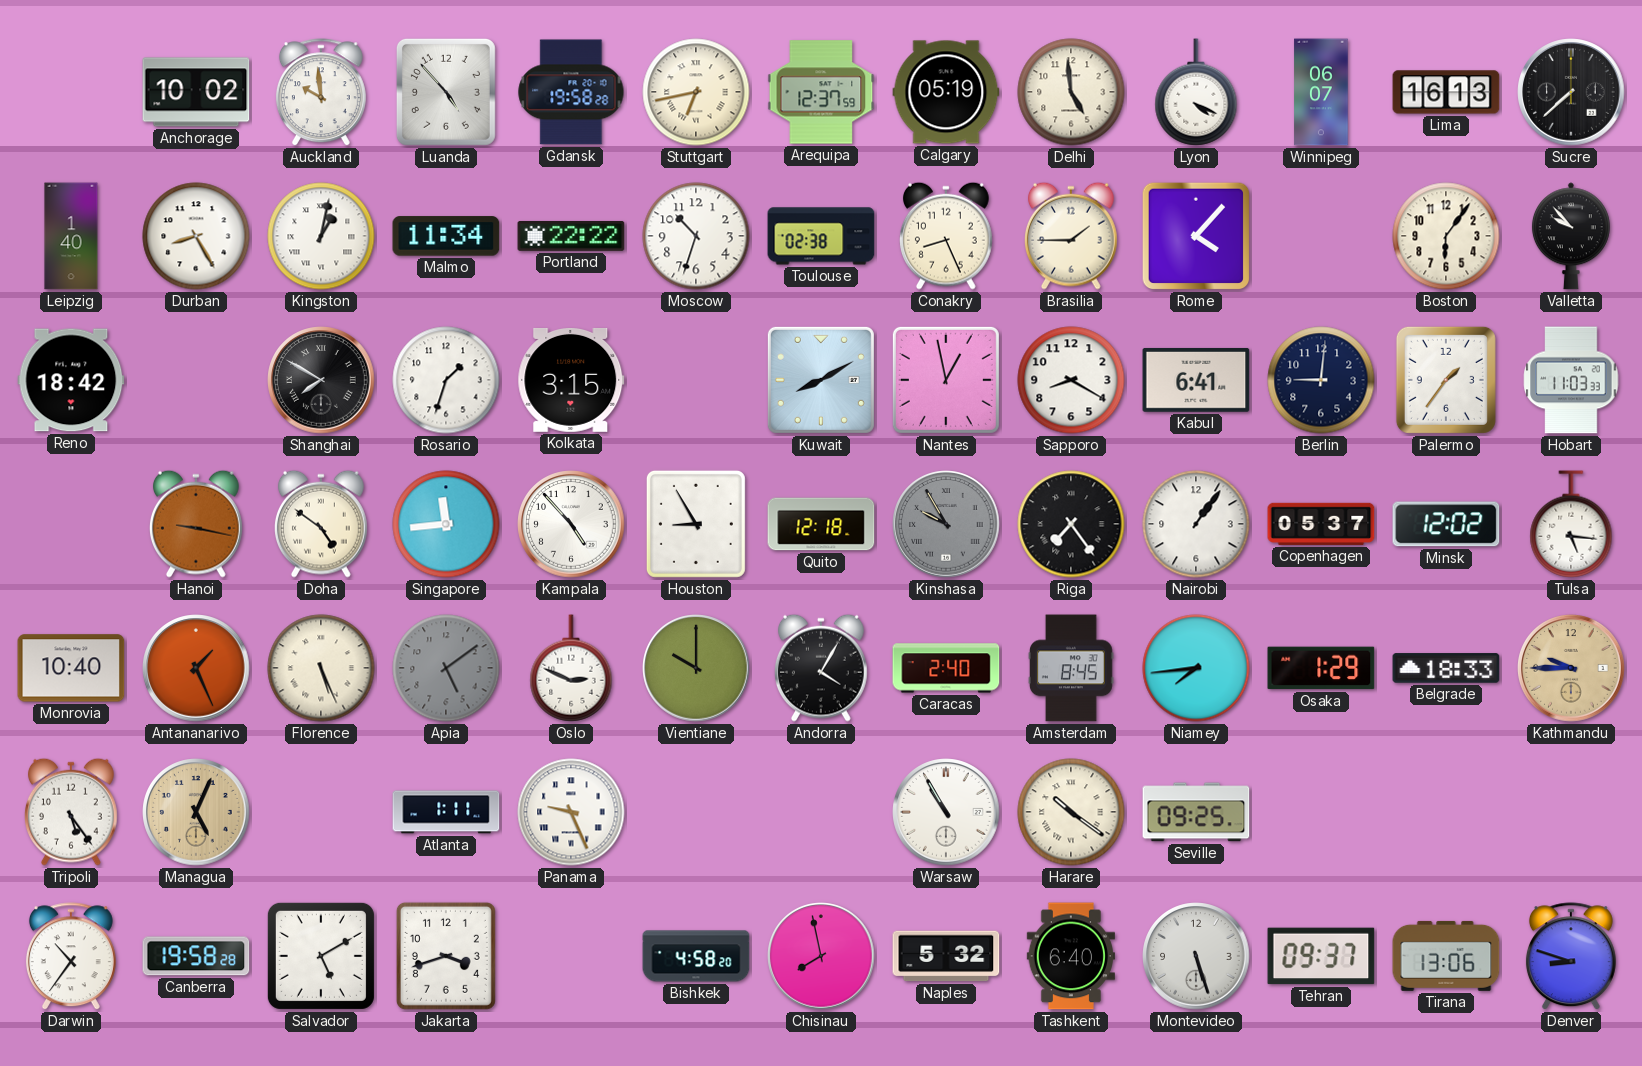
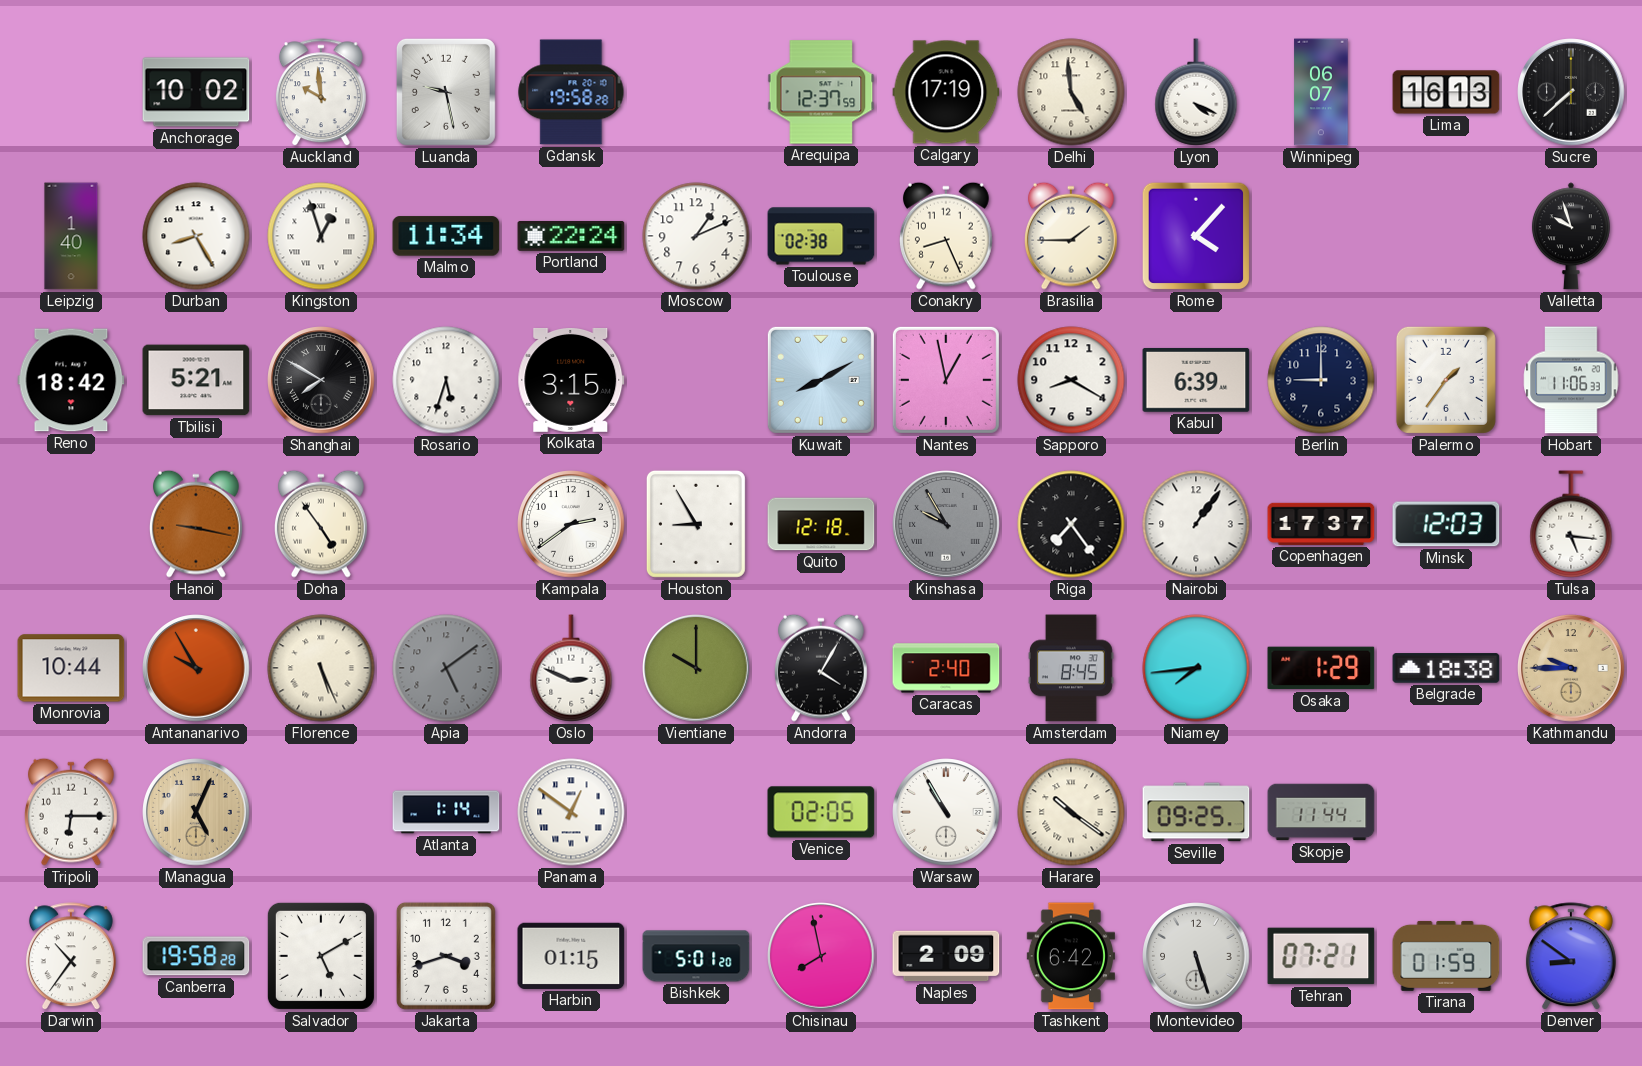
Luanda: 4:53 -> 9:28 (446, 92)
Stuttgart: 6:43 -> none (696, 92)
Calgary: 05:19 -> 17:19 (946, 92)
Kingston: 1:02 -> 12:57 (321, 236)
Portland: 22:22 -> 22:24 (571, 236)
Moscow: 10:33 -> 1:11 (696, 236)
Boston: 6:06 -> none (1446, 236)
Valletta: 9:53 -> 9:57 (1571, 236)
Tbilisi: none -> 5:21 (196, 380)
Rosario: 1:33 -> 5:33 (446, 380)
Kabul: 6:41 -> 6:39 (1196, 380)
Berlin: 9:01 -> 9:00 (1321, 380)
Hobart: 11:03 -> 11:06 (1571, 380)
Doha: 4:51 -> 4:54 (322, 524)
Singapore: 11:44 -> none (446, 524)
Kampala: 4:53 -> 2:39 (571, 524)
Copenhagen: 05:37 -> 17:37 (1321, 524)
Minsk: 12:02 -> 12:03 (1446, 524)
Monrovia: 10:40 -> 10:44 (71, 668)
Antananarivo: 1:26 -> 9:55 (196, 668)
Belgrade: 18:33 -> 18:38 (1446, 668)
Tripoli: 5:24 -> 6:15 (72, 812)
Atlanta: 1:11 -> 1:14 (446, 812)
Panama: 9:26 -> 12:51 (571, 812)
Venice: none -> 02:05 (821, 812)
Skopje: none -> 11:44 (1321, 812)
Harbin: none -> 01:15 (571, 956)
Bishkek: 4:58 -> 5:01 (696, 956)
Naples: 5:32 -> 2:09 (946, 956)
Tashkent: 6:40 -> 6:42 (1071, 956)
Tehran: 09:37 -> 07:21 (1321, 956)
Tirana: 13:06 -> 01:59 (1446, 956)
Denver: 8:48 -> 8:51 (1571, 957)
